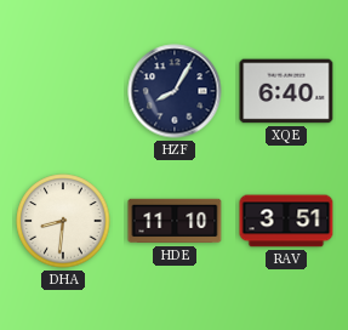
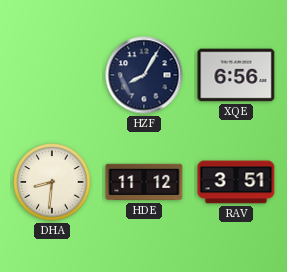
XQE: 6:40 -> 6:56 (236, 75)
HDE: 11:10 -> 11:12 (144, 182)
